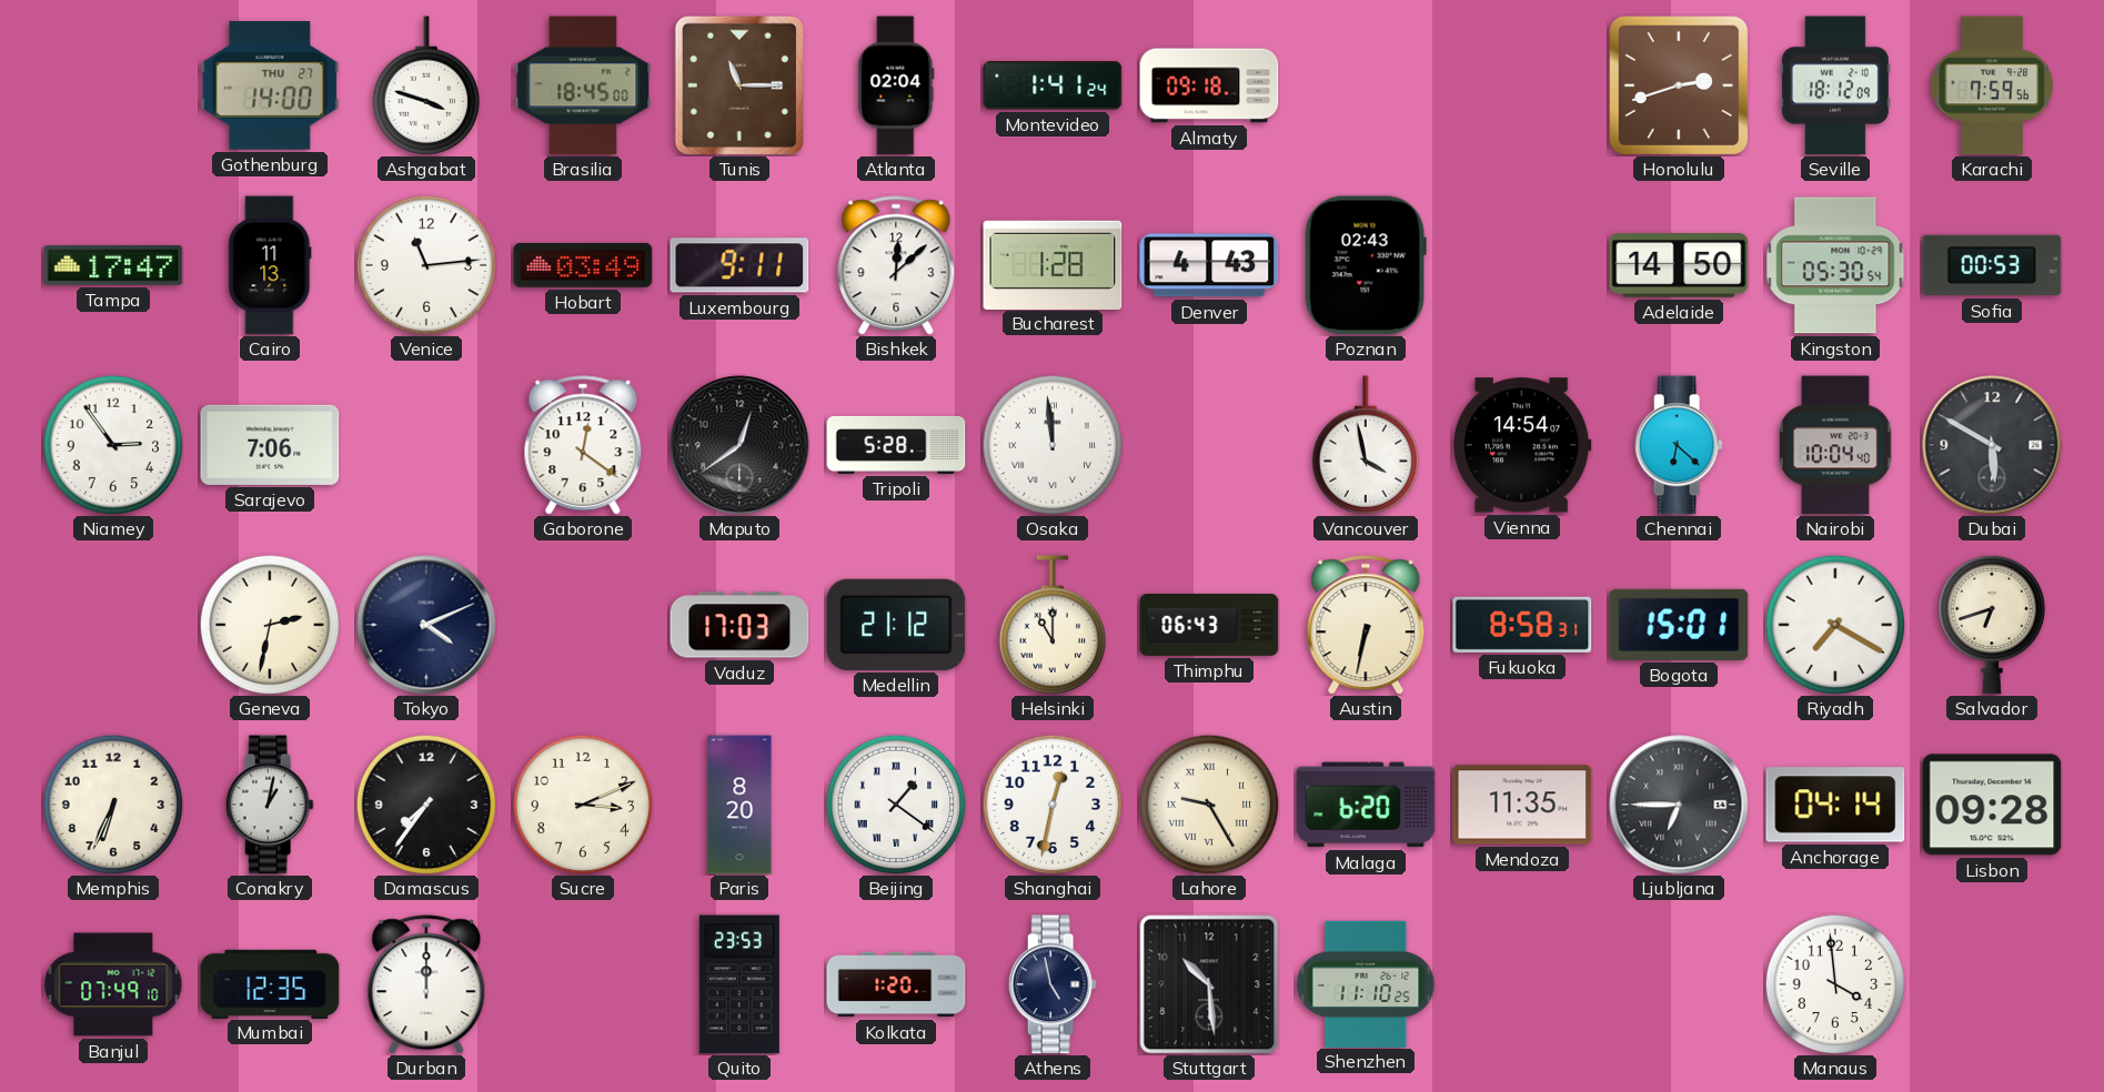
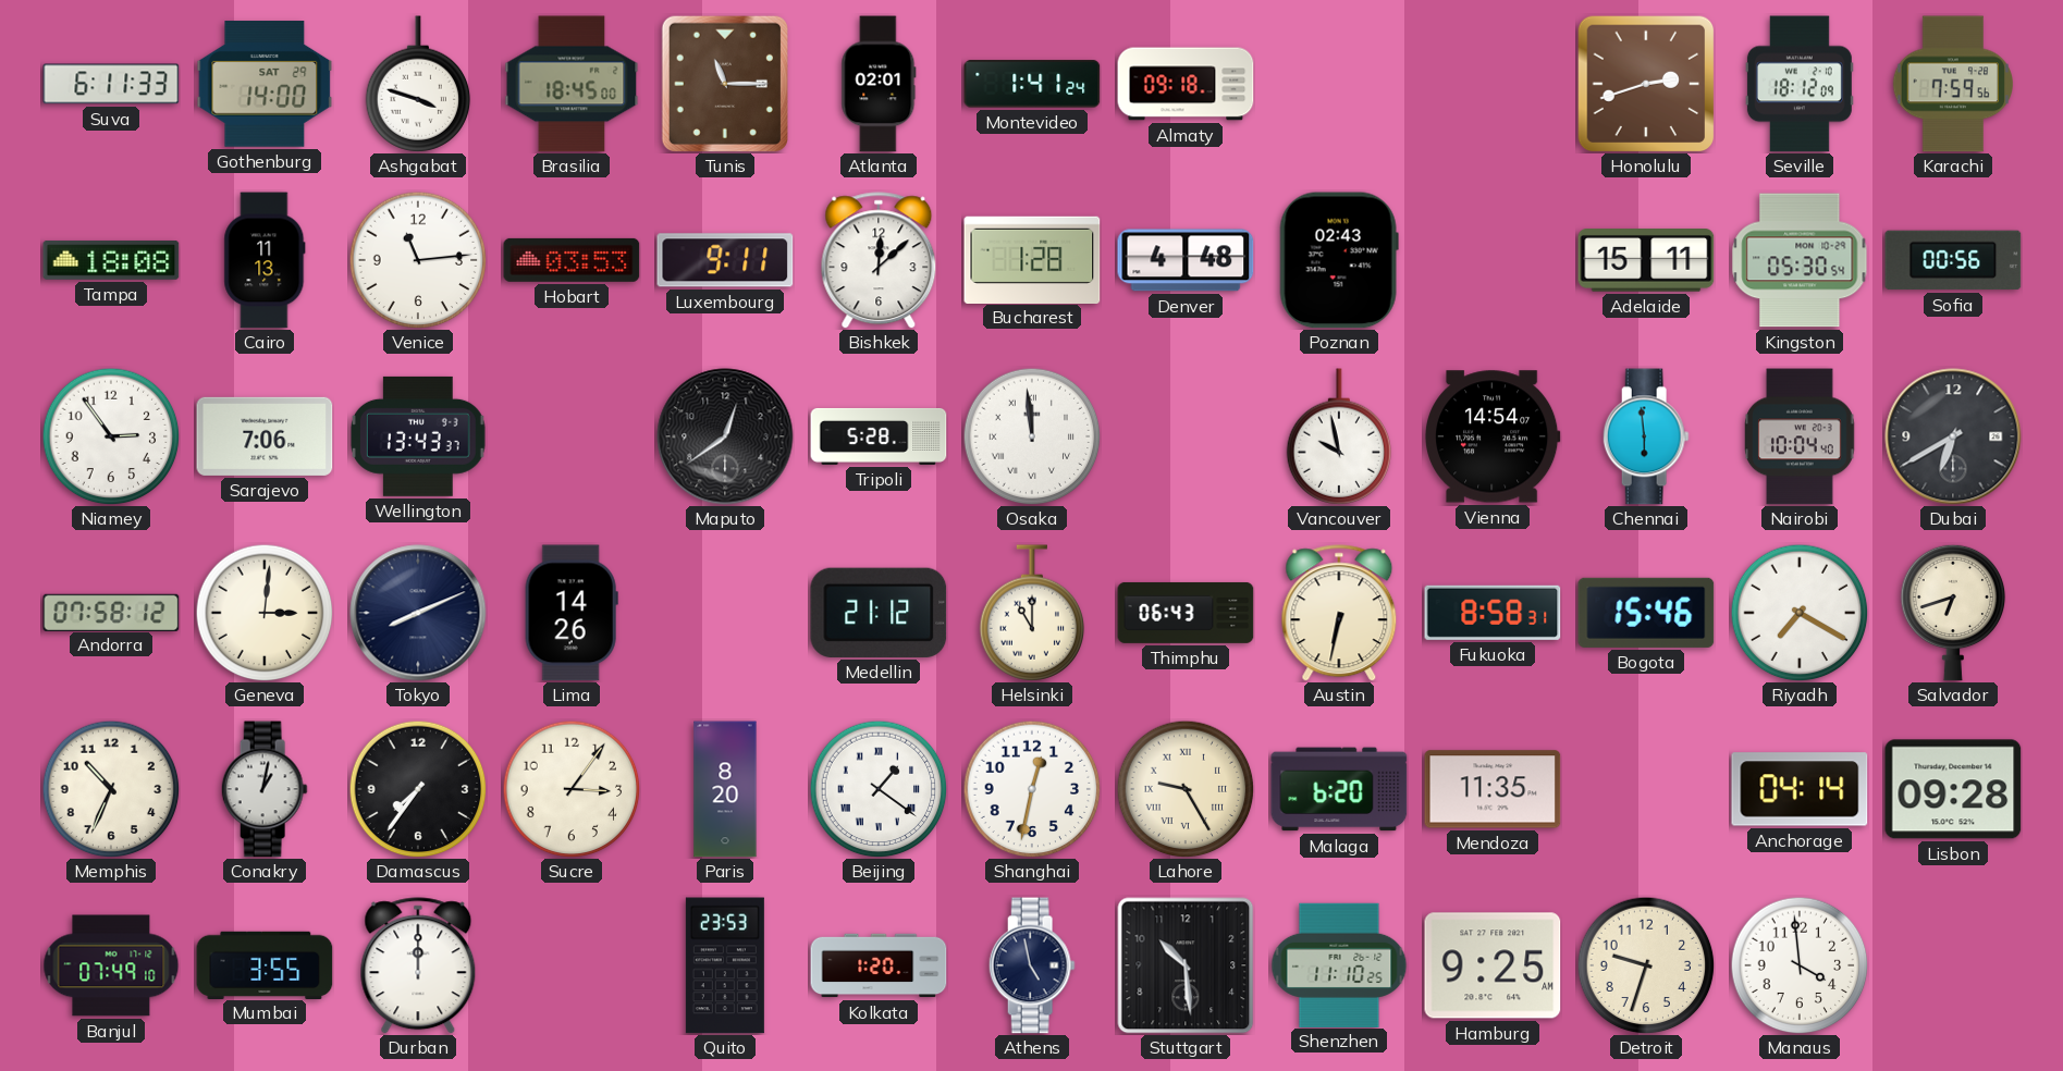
Suva: none -> 6:11 (111, 84)
Gothenburg date: THU 27 -> SAT 29 (265, 84)
Atlanta: 02:04 -> 02:01 (879, 84)
Tampa: 17:47 -> 18:08 (111, 260)
Hobart: 03:49 -> 03:53 (572, 260)
Denver: 4:43 -> 4:48 (1186, 260)
Adelaide: 14:50 -> 15:11 (1646, 261)
Sofia: 00:53 -> 00:56 (1953, 260)
Wellington: none -> 13:43 (418, 436)
Gaborone: 12:21 -> none (583, 445)
Vancouver: 3:58 -> 9:58 (1339, 436)
Chennai: 6:22 -> 5:59 (1646, 436)
Dubai: 5:50 -> 6:40 (1953, 436)
Andorra: none -> 07:58 (111, 612)
Geneva: 2:32 -> 3:01 (265, 613)
Tokyo: 4:11 -> 8:11 (418, 613)
Lima: none -> 14:26 (572, 613)
Vaduz: 17:03 -> none (739, 625)
Bogota: 15:01 -> 15:46 (1646, 613)
Memphis: 6:34 -> 10:34 (111, 789)
Sucre: 3:11 -> 3:06 (572, 789)
Ljubljana: 6:45 -> none (1679, 805)
Mumbai: 12:35 -> 3:55 (265, 964)
Hamburg: none -> 9:25 (1493, 965)
Detroit: none -> 9:33 (1646, 965)
